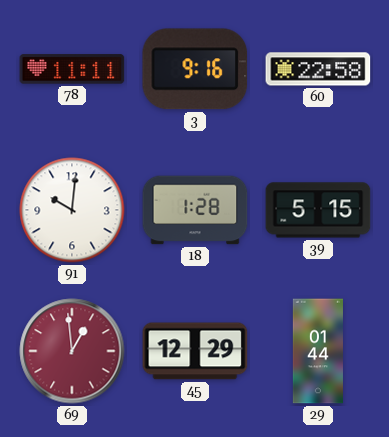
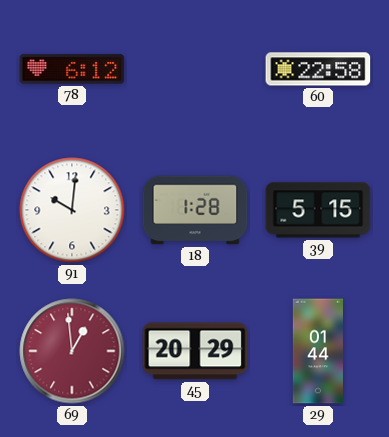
78: 11:11 -> 6:12 (72, 69)
3: 9:16 -> none (195, 69)
45: 12:29 -> 20:29 (195, 351)
